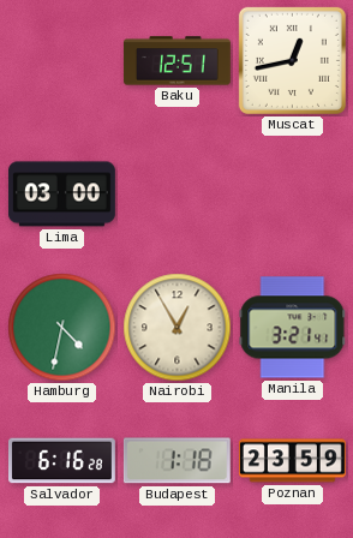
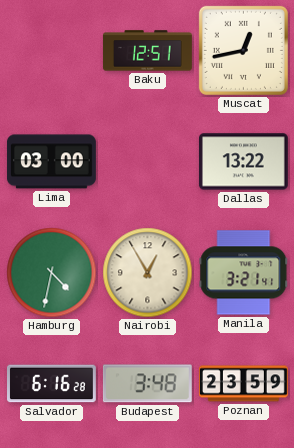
Dallas: none -> 13:22 (243, 162)
Budapest: 1:18 -> 3:48 (147, 384)
